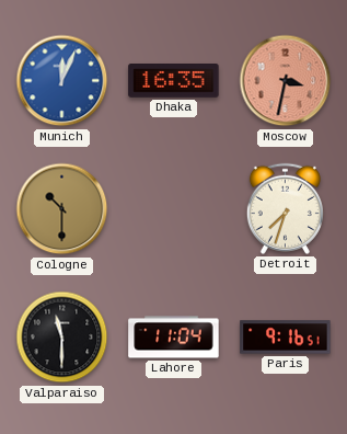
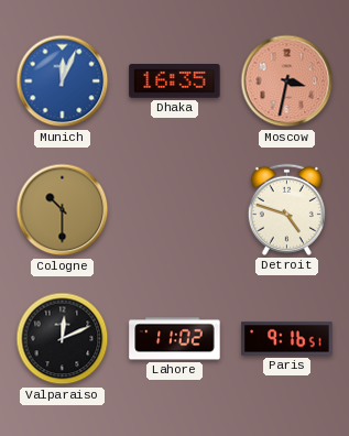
Detroit: 7:33 -> 4:48 (286, 209)
Valparaiso: 11:30 -> 12:11 (63, 339)
Lahore: 11:04 -> 11:02 (175, 339)
